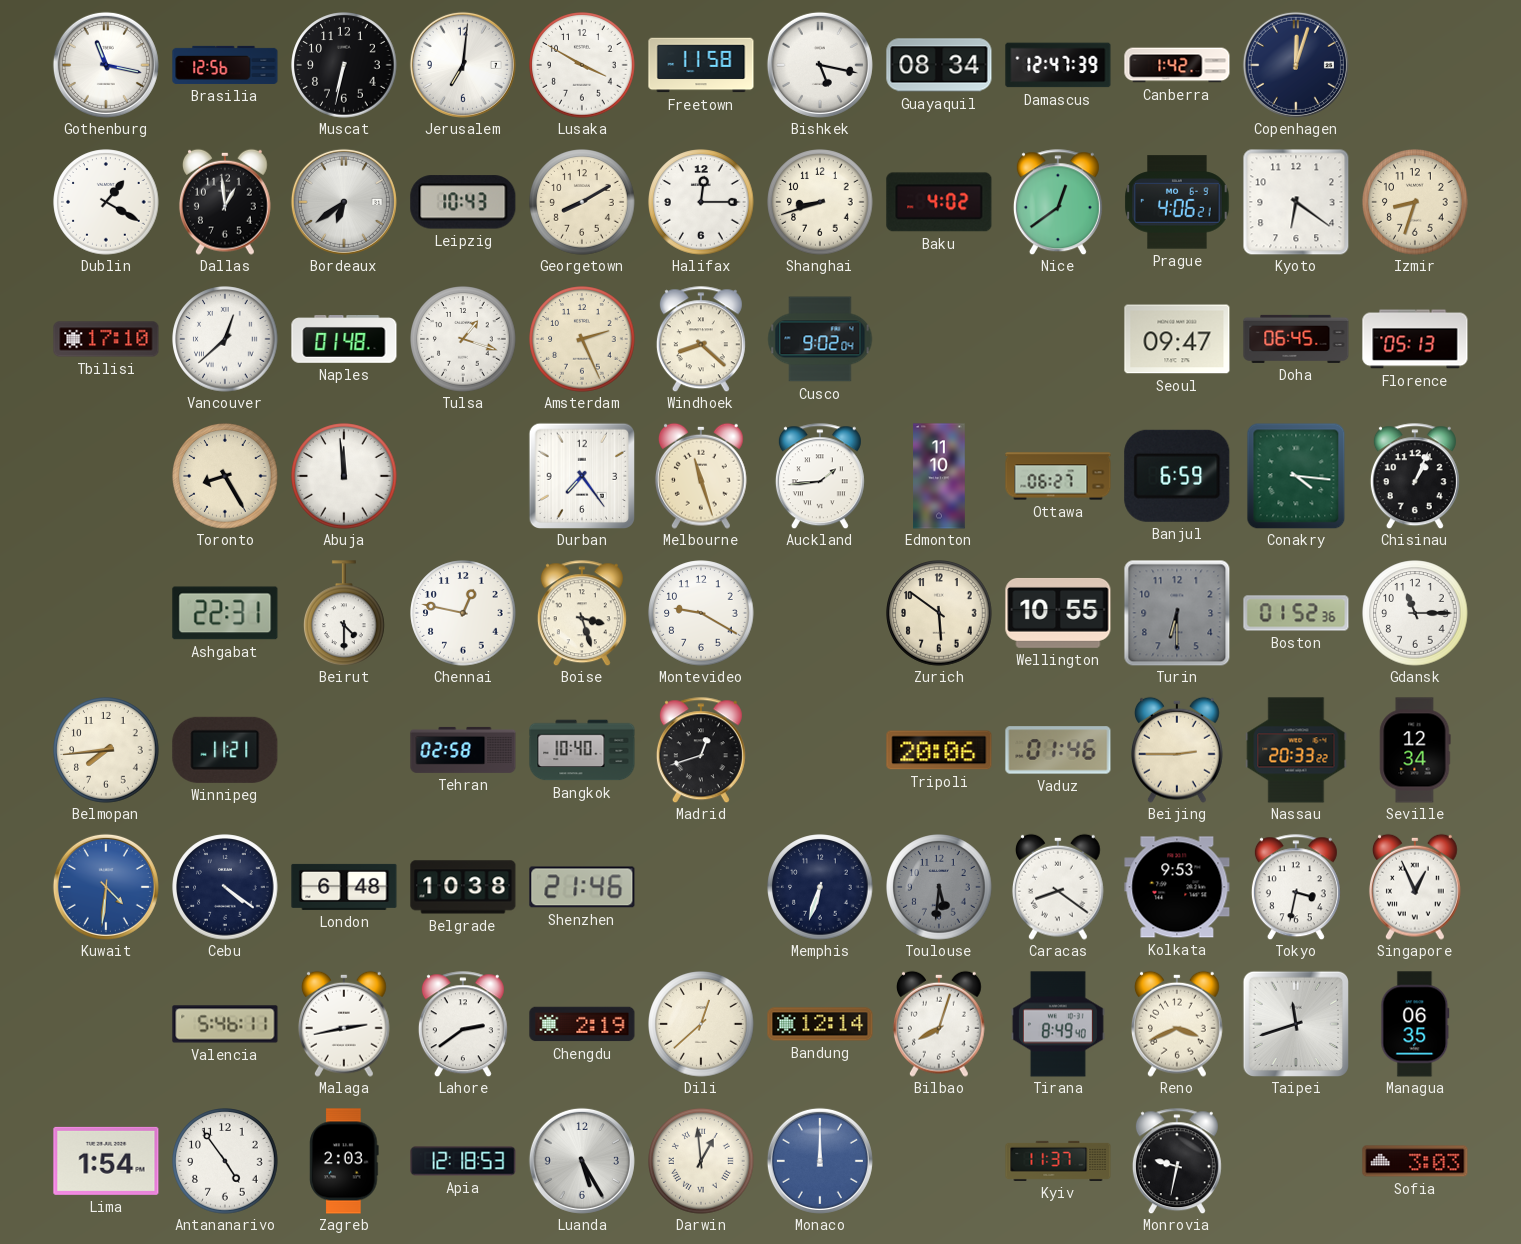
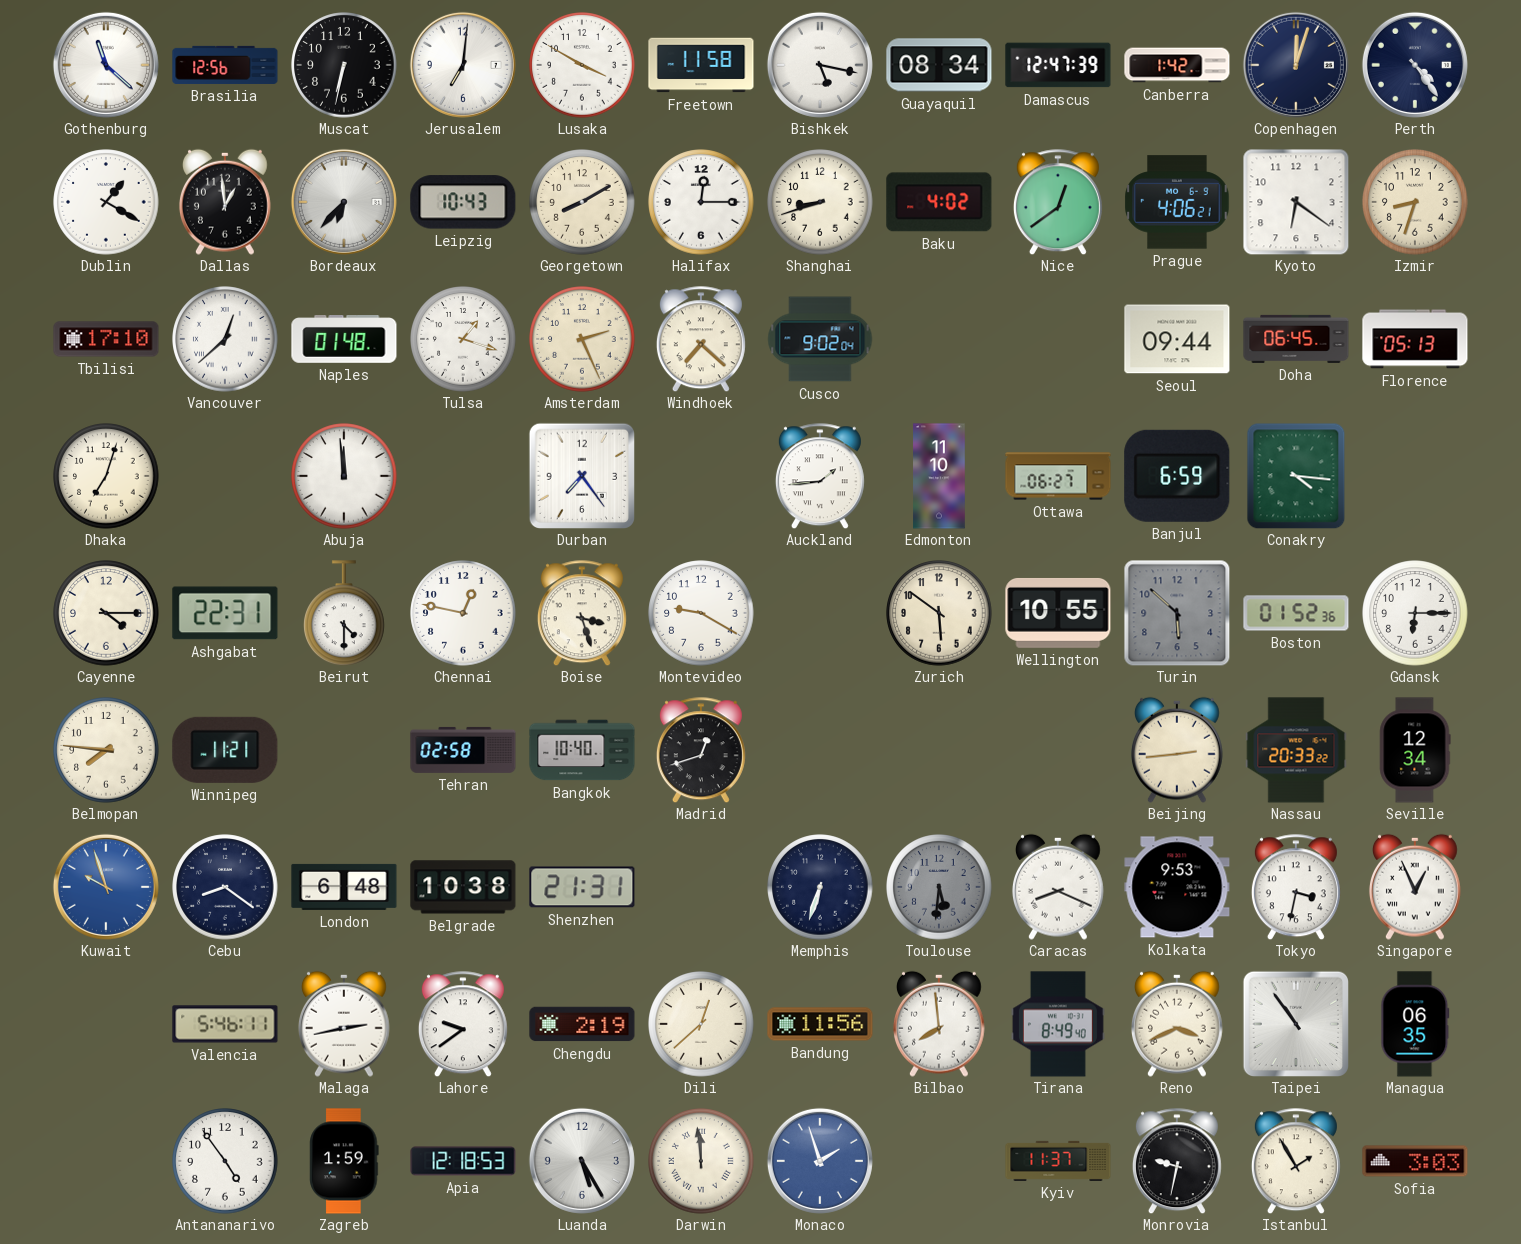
Gothenburg: 11:17 -> 11:22 (106, 65)
Perth: none -> 4:24 (1415, 65)
Bordeaux: 6:39 -> 6:37 (344, 202)
Windhoek: 8:22 -> 7:22 (701, 339)
Seoul: 09:47 -> 09:44 (1177, 339)
Dhaka: none -> 7:03 (106, 476)
Toronto: 8:25 -> none (225, 476)
Melbourne: 11:27 -> none (701, 476)
Chisinau: 1:04 -> none (1415, 476)
Cayenne: none -> 4:15 (106, 613)
Turin: 6:30 -> 5:52 (1177, 613)
Gdansk: 11:15 -> 6:15 (1415, 613)
Belmopan: 7:44 -> 7:46 (106, 750)
Tripoli: 20:06 -> none (939, 750)
Vaduz: 01:46 -> none (1058, 750)
Beijing: 2:45 -> 2:44 (1177, 750)
Kuwait: 4:31 -> 9:57 (106, 887)
Cebu: 4:21 -> 8:21 (225, 887)
Shenzhen: 21:46 -> 21:31 (582, 887)
Caracas: 8:21 -> 8:19 (1058, 887)
Lahore: 2:39 -> 9:39 (463, 1024)
Bandung: 12:14 -> 11:56 (820, 1024)
Bilbao: 8:03 -> 7:59 (939, 1024)
Taipei: 11:42 -> 10:54 (1295, 1023)
Lima: 1:54 -> none (106, 1161)
Zagreb: 2:03 -> 1:59 (344, 1161)
Darwin: 12:59 -> 11:59 (701, 1161)
Monaco: 12:00 -> 1:57 (820, 1161)
Istanbul: none -> 1:55 (1296, 1161)
